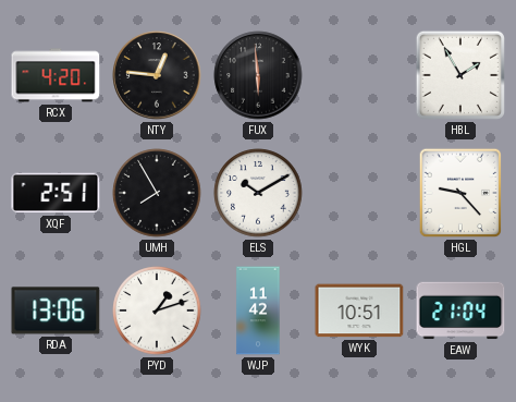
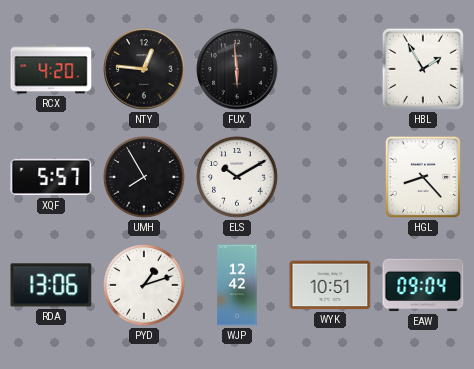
XQF: 2:51 -> 5:57 (51, 177)
HGL: 9:23 -> 8:23 (422, 177)
WJP: 11:42 -> 12:42 (237, 285)
EAW: 21:04 -> 09:04 (423, 285)
